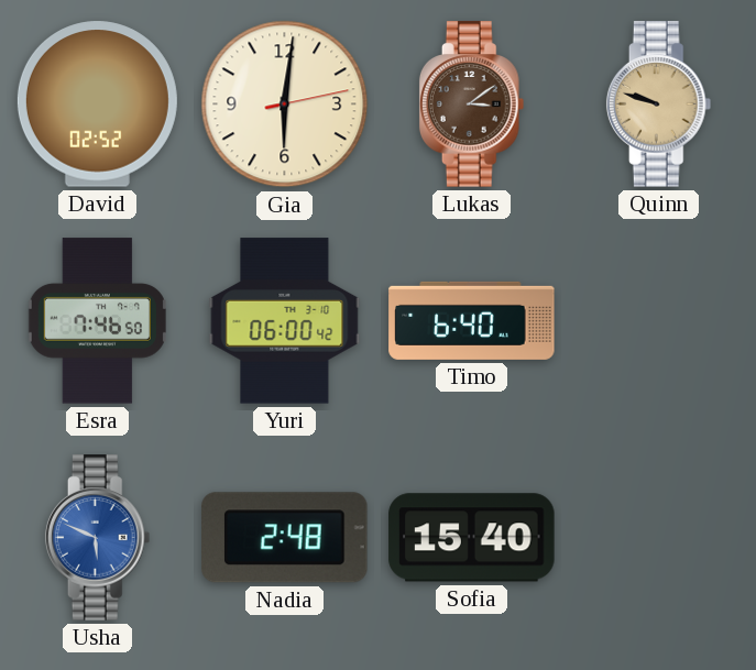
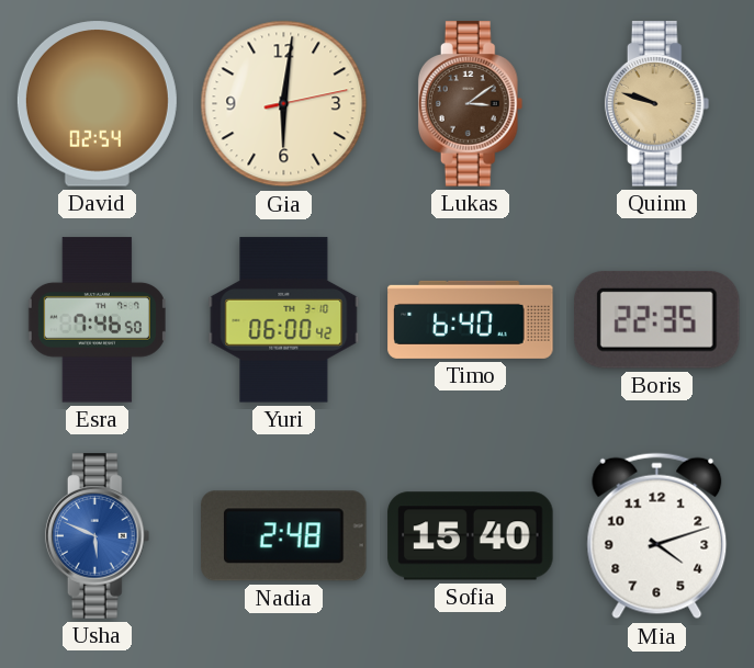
David: 02:52 -> 02:54 (97, 104)
Boris: none -> 22:35 (656, 319)
Mia: none -> 4:12 (657, 536)
